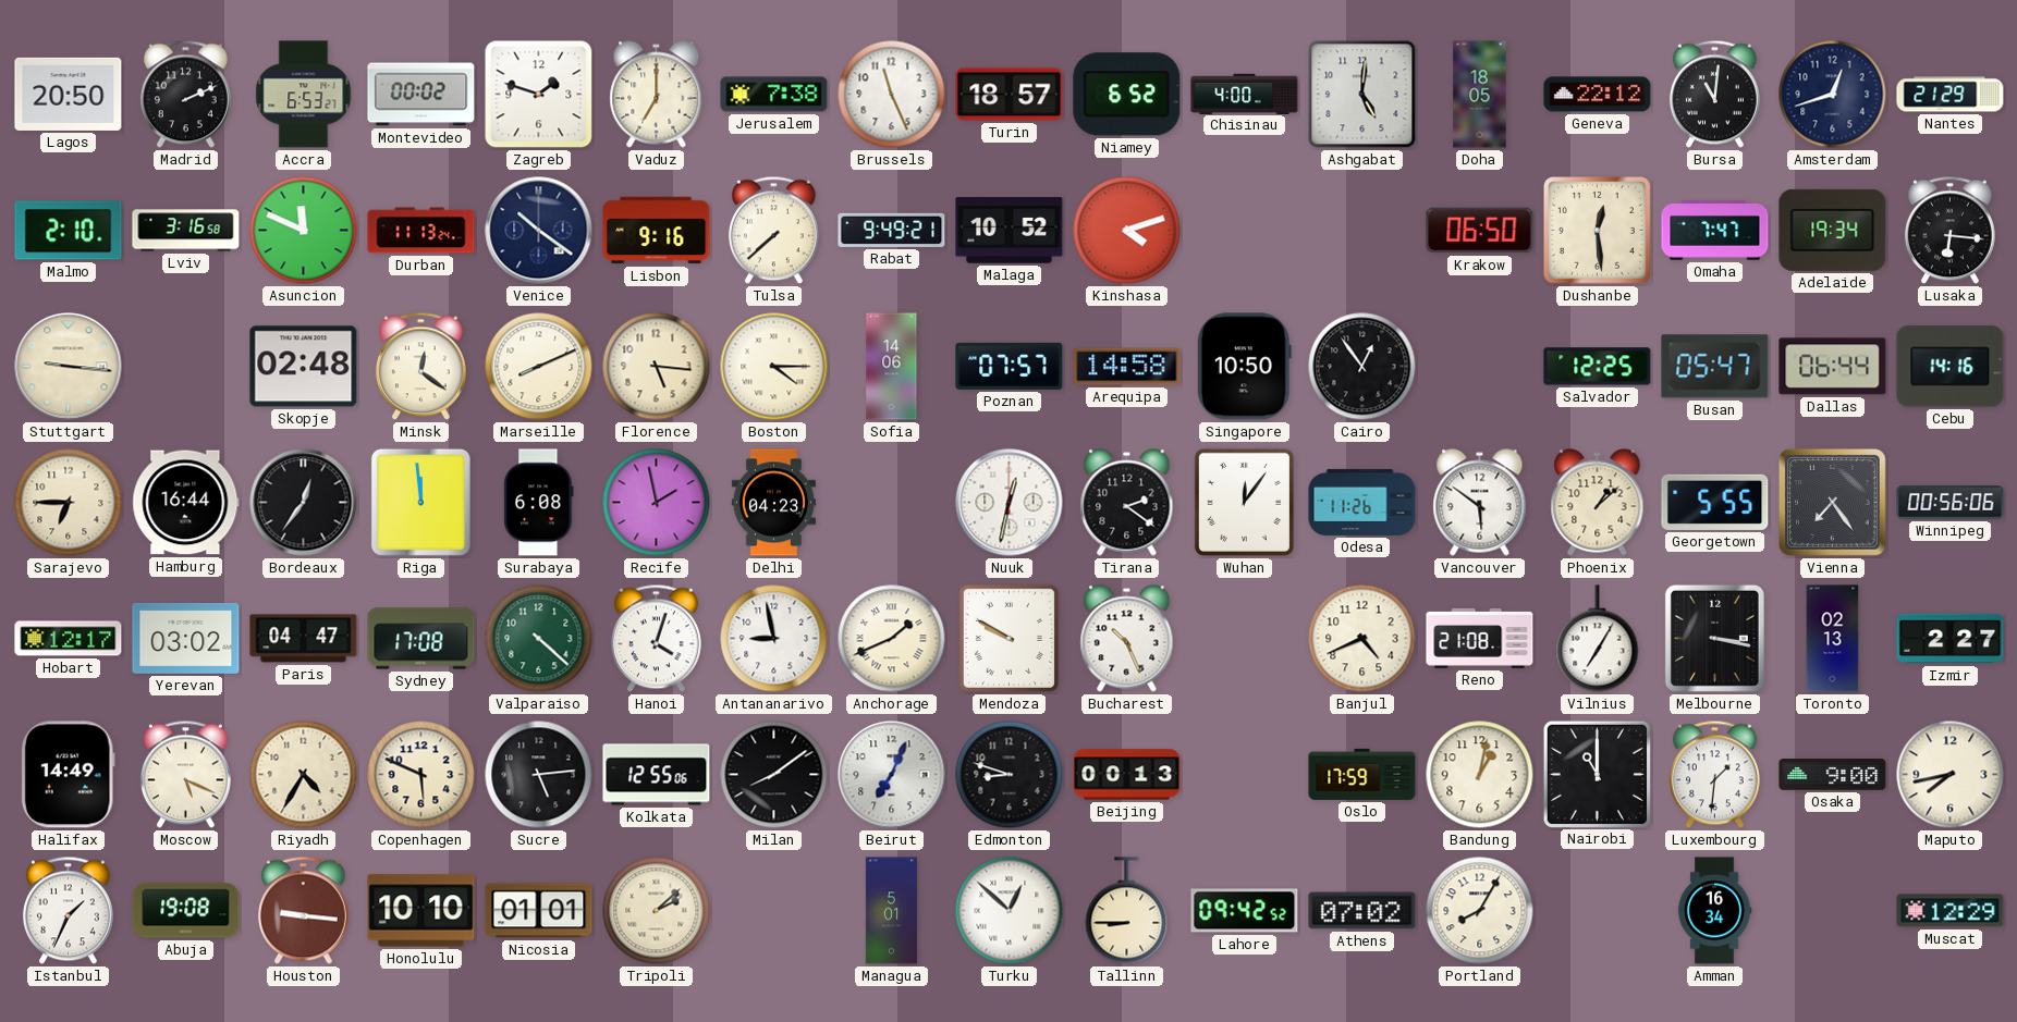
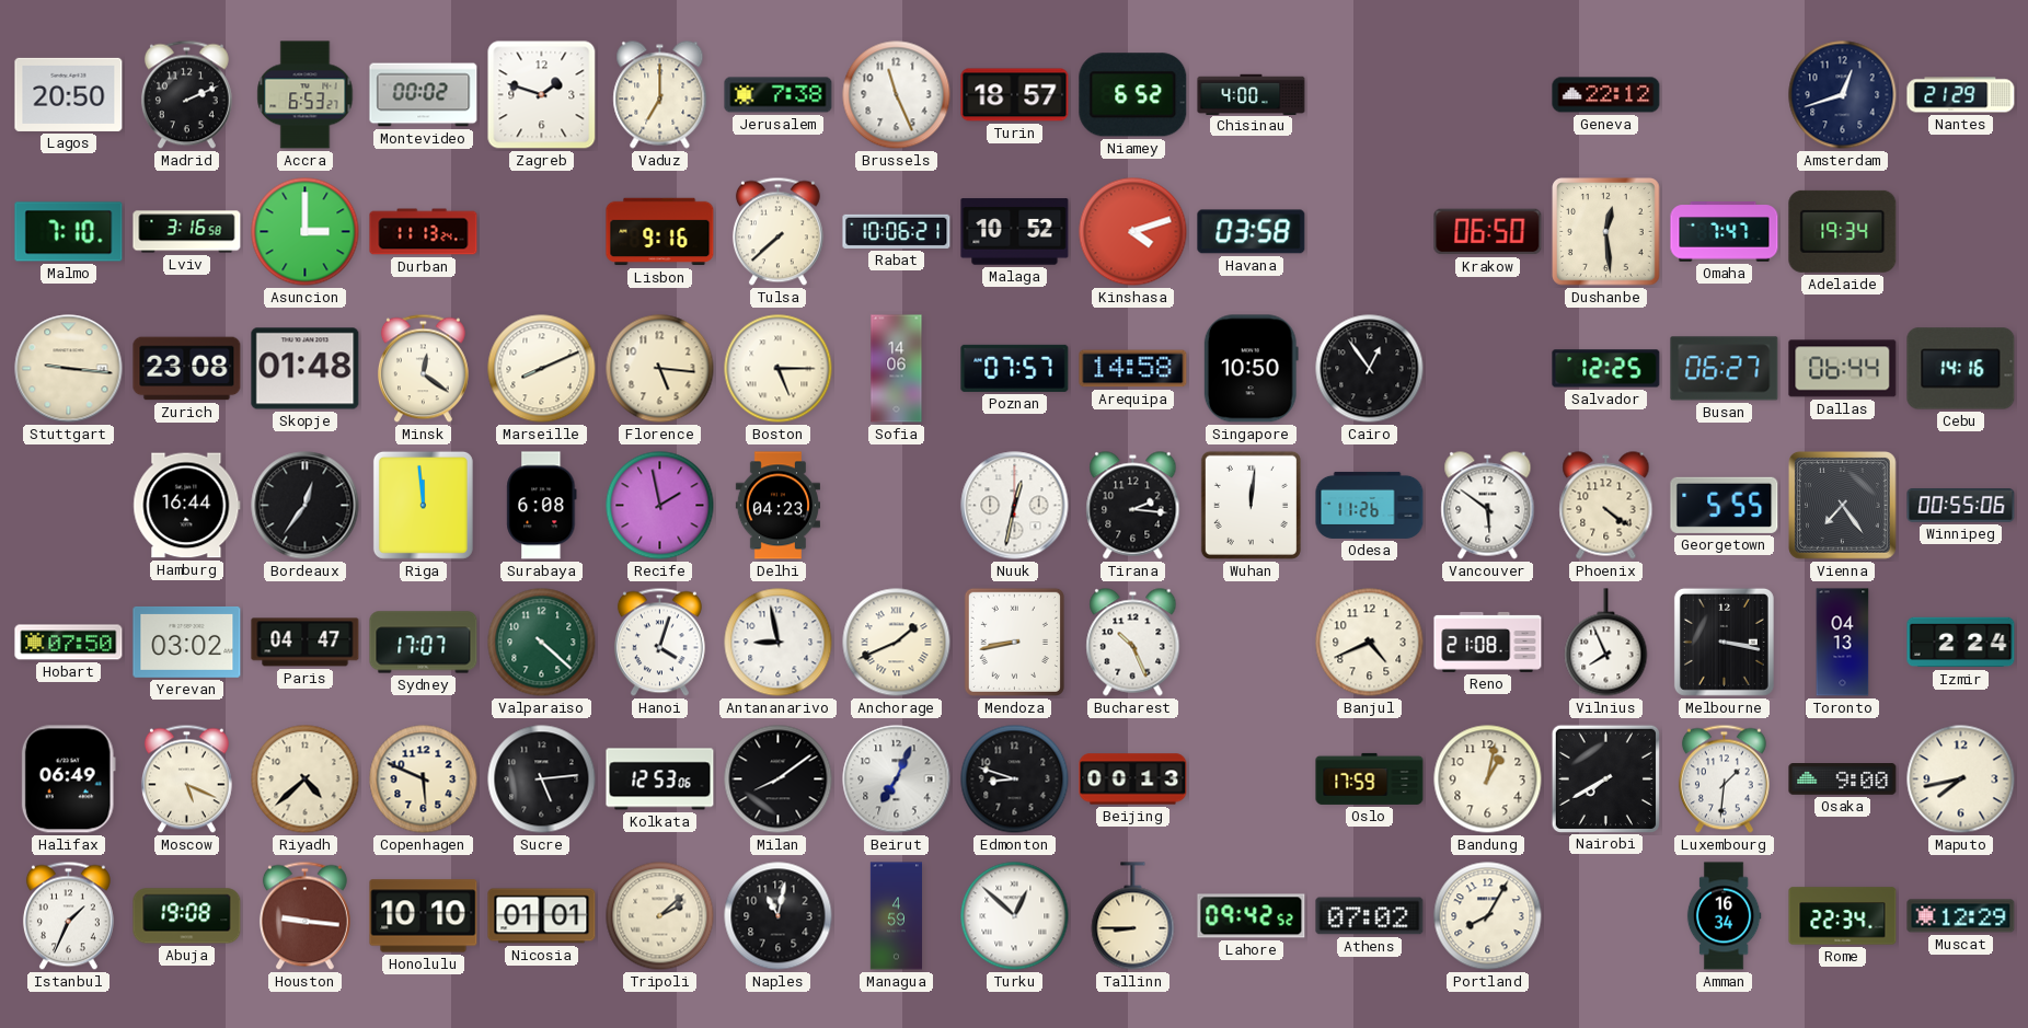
Ashgabat: 5:01 -> none (1362, 95)
Doha: 18:05 -> none (1480, 95)
Bursa: 11:01 -> none (1714, 95)
Malmo: 2:10 -> 7:10 (69, 232)
Asuncion: 11:49 -> 3:00 (306, 232)
Venice: 10:21 -> none (539, 231)
Rabat: 9:49 -> 10:06 (897, 231)
Havana: none -> 03:58 (1252, 232)
Lusaka: 6:16 -> none (1949, 231)
Zurich: none -> 23:08 (187, 369)
Skopje: 02:48 -> 01:48 (306, 369)
Boston: 4:15 -> 5:15 (779, 369)
Busan: 05:47 -> 06:27 (1725, 369)
Sarajevo: 6:45 -> none (69, 503)
Tirana: 2:21 -> 2:16 (1133, 506)
Wuhan: 12:06 -> 12:01 (1251, 505)
Phoenix: 1:08 -> 4:21 (1606, 506)
Winnipeg: 00:56 -> 00:55 (1961, 506)
Hobart: 12:17 -> 07:50 (69, 643)
Sydney: 17:08 -> 17:07 (424, 643)
Mendoza: 9:50 -> 8:43 (1014, 642)
Vilnius: 7:05 -> 7:56 (1606, 643)
Toronto: 02:13 -> 04:13 (1843, 643)
Izmir: 2:27 -> 2:24 (1961, 643)
Halifax: 14:49 -> 06:49 (68, 779)
Riyadh: 4:35 -> 4:38 (306, 779)
Kolkata: 12:55 -> 12:53 (660, 779)
Nairobi: 11:00 -> 7:40 (1605, 778)
Naples: none -> 11:02 (779, 916)
Managua: 5:01 -> 4:59 (896, 916)
Rome: none -> 22:34 (1843, 916)
